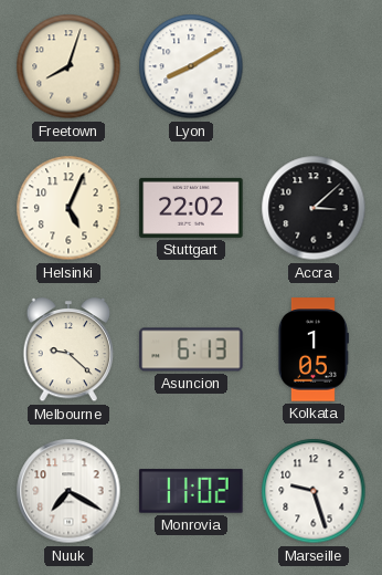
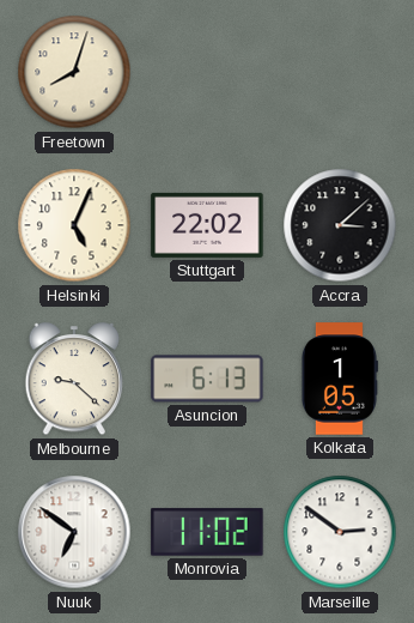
Lyon: 8:10 -> none (191, 66)
Nuuk: 7:20 -> 6:51 (74, 532)
Marseille: 9:27 -> 2:51 (340, 532)
